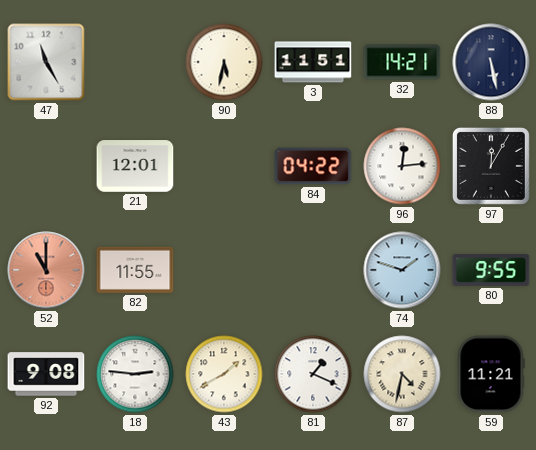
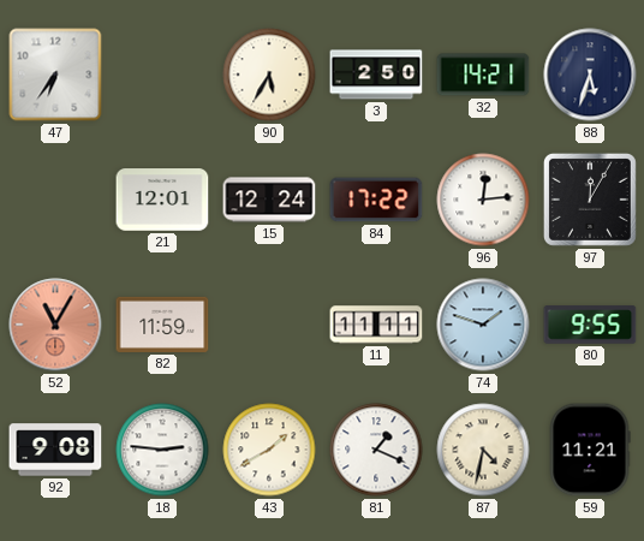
47: 11:25 -> 6:36 (55, 75)
90: 5:32 -> 5:35 (269, 75)
3: 11:51 -> 2:50 (376, 75)
88: 5:28 -> 5:33 (590, 75)
15: none -> 12:24 (269, 200)
84: 04:22 -> 17:22 (376, 200)
52: 11:00 -> 11:05 (55, 325)
82: 11:55 -> 11:59 (162, 325)
11: none -> 11:11 (376, 325)
